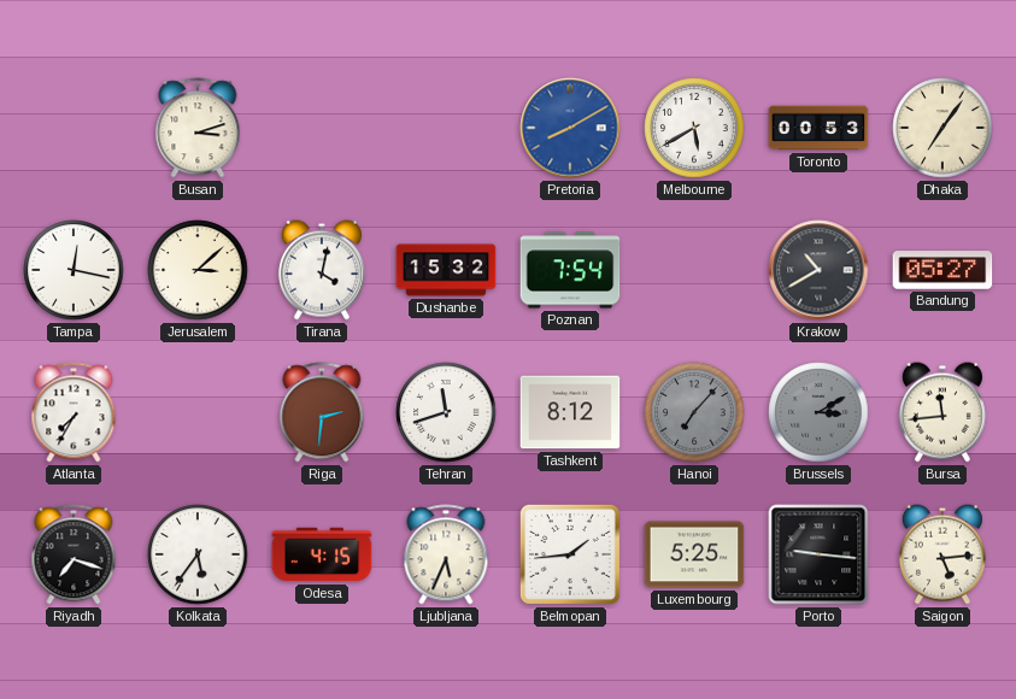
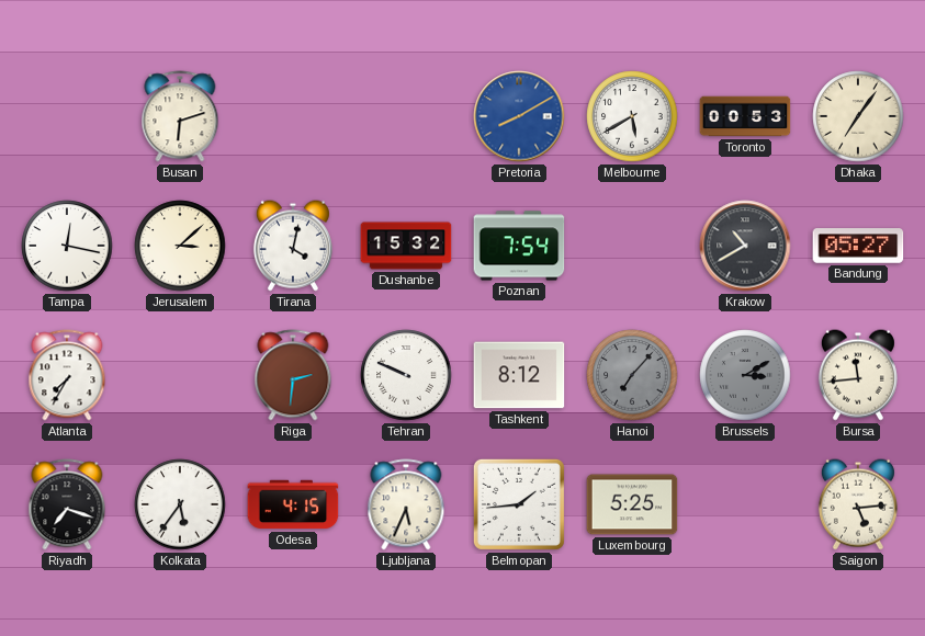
Busan: 3:12 -> 6:12 (180, 116)
Tehran: 11:42 -> 9:49 (406, 375)
Porto: 9:16 -> none (818, 554)
